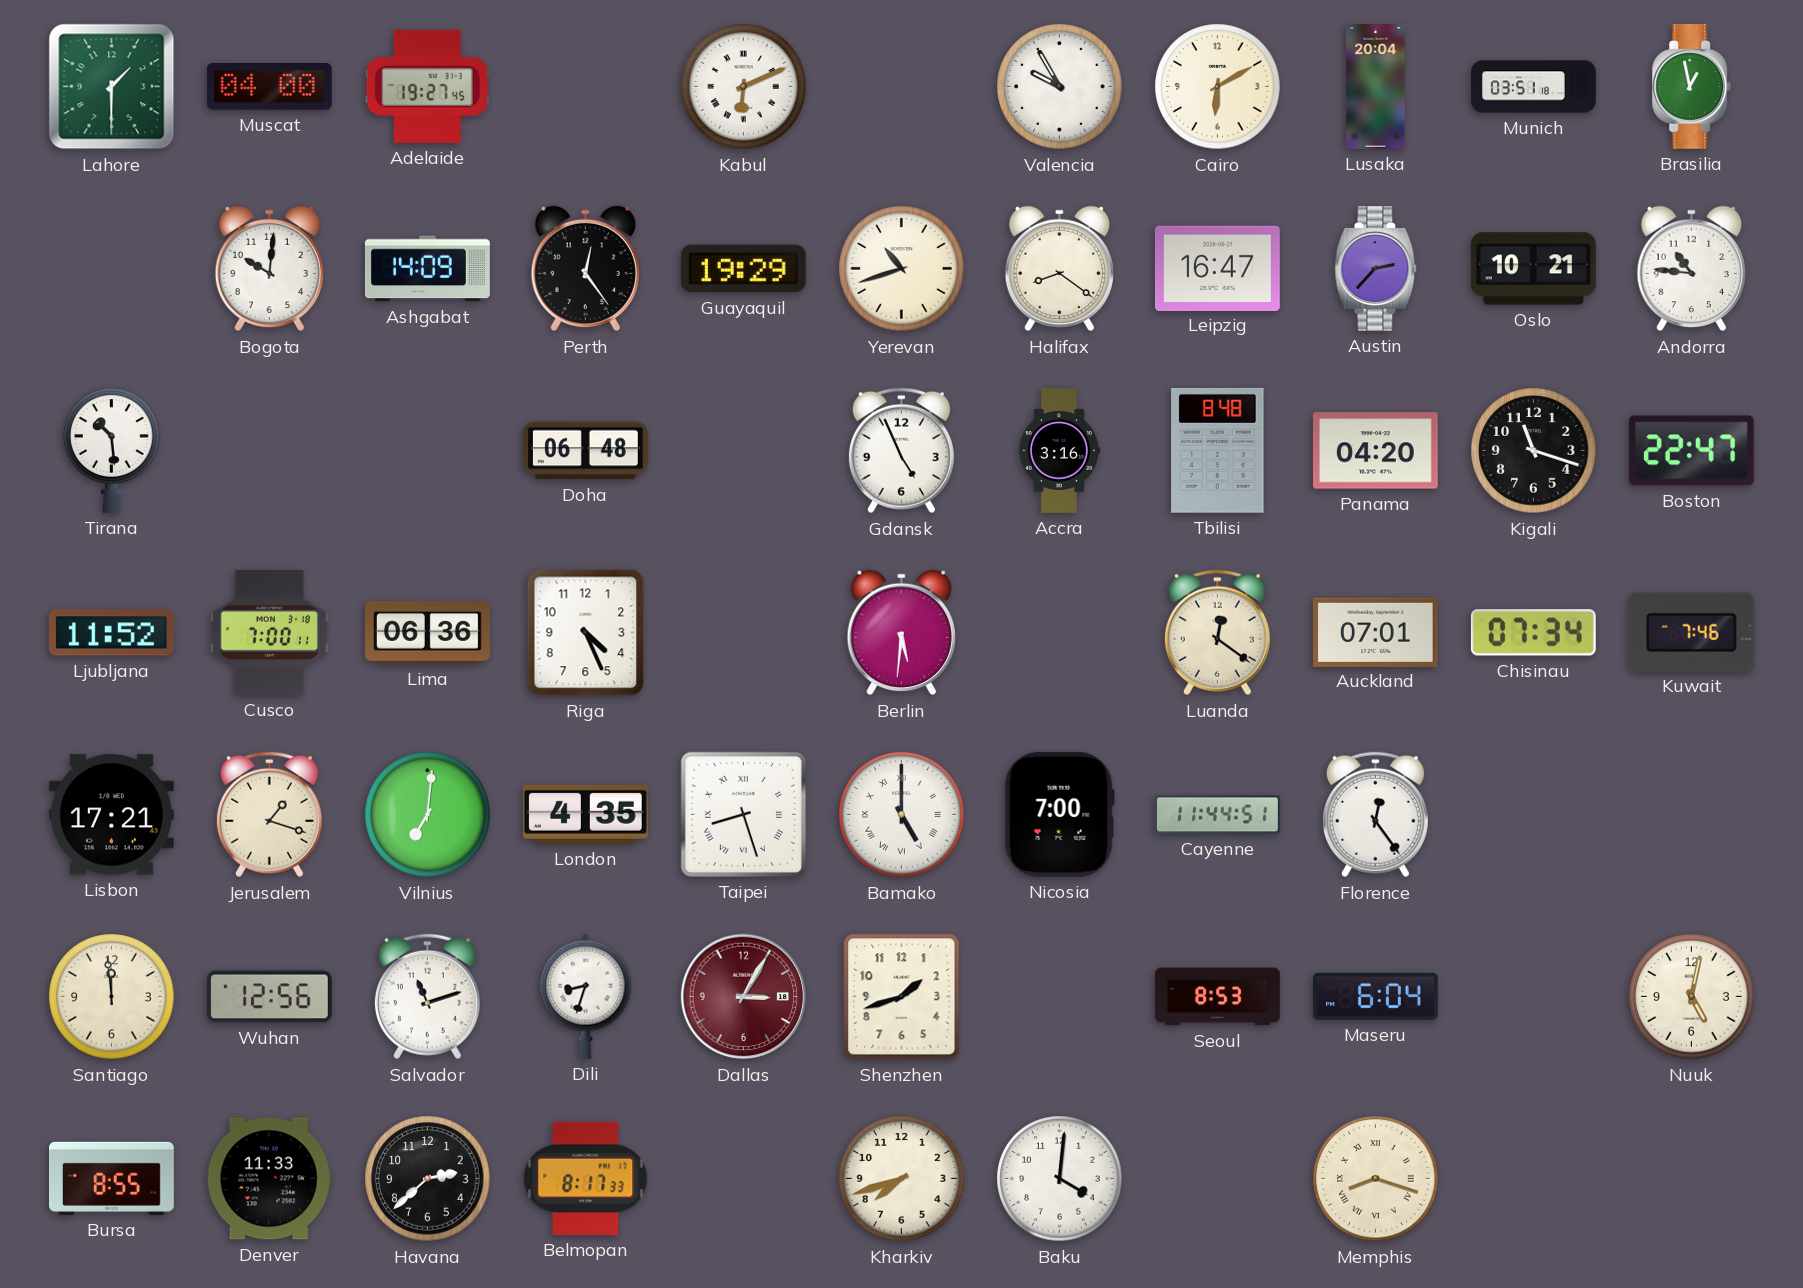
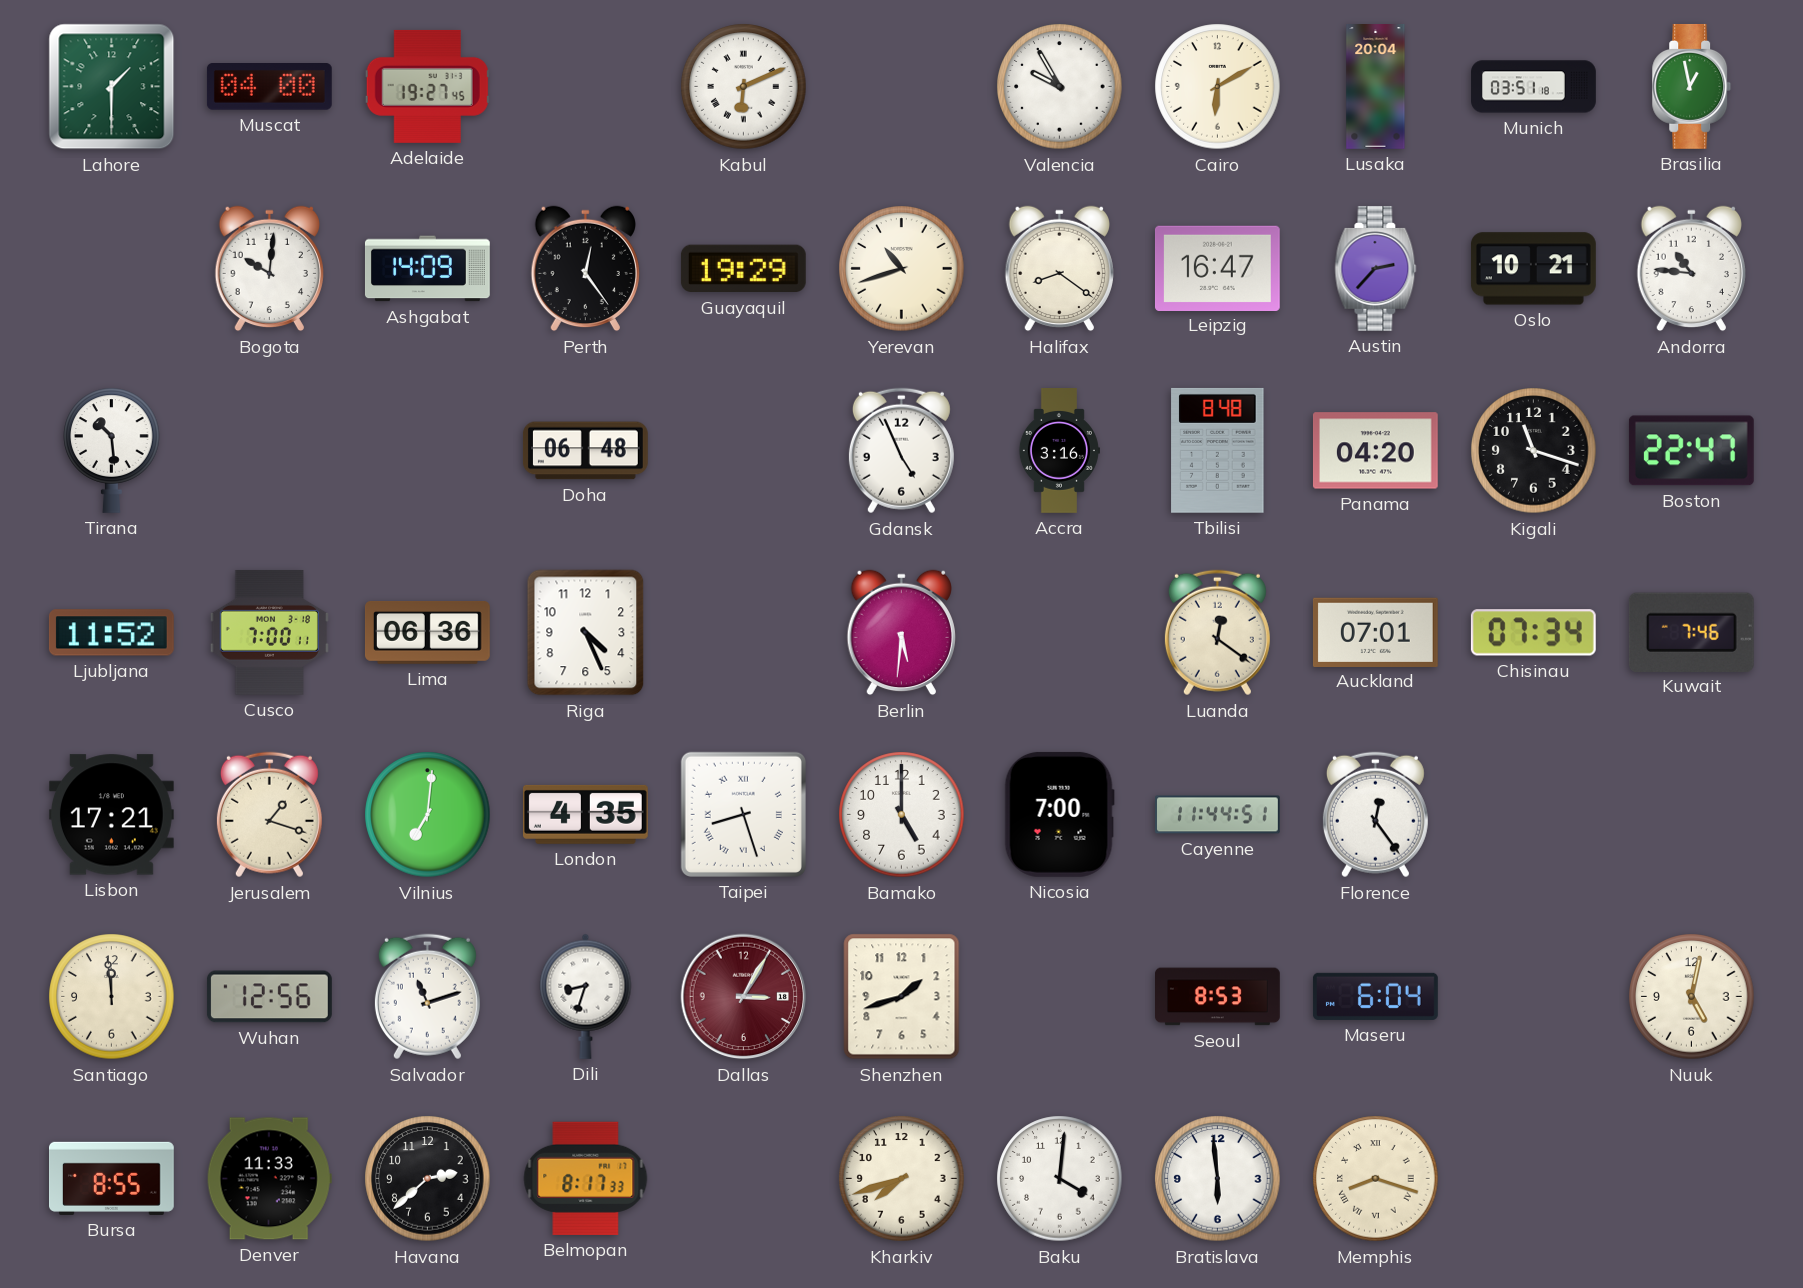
Bamako numerals: Roman -> Arabic (902, 815)
Bratislava: none -> 5:59 (1218, 1179)
